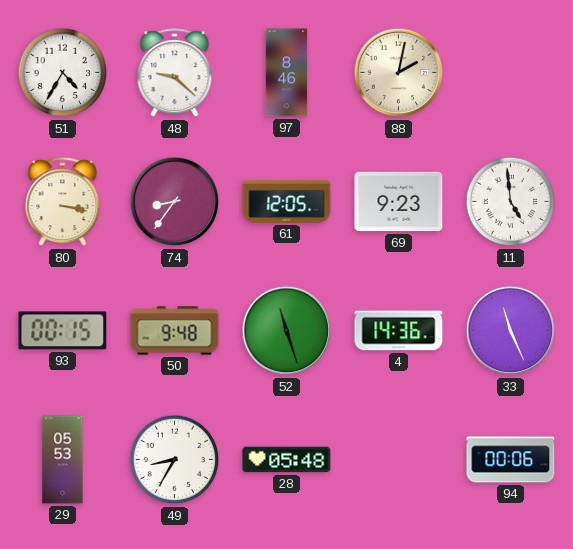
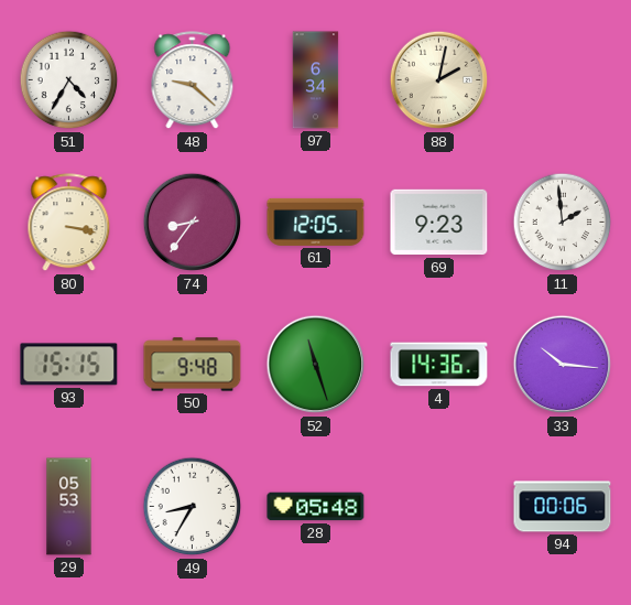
97: 8:46 -> 6:34 (316, 80)
11: 4:59 -> 1:59 (563, 223)
93: 00:15 -> 15:15 (69, 365)
33: 11:26 -> 10:16 (563, 365)
